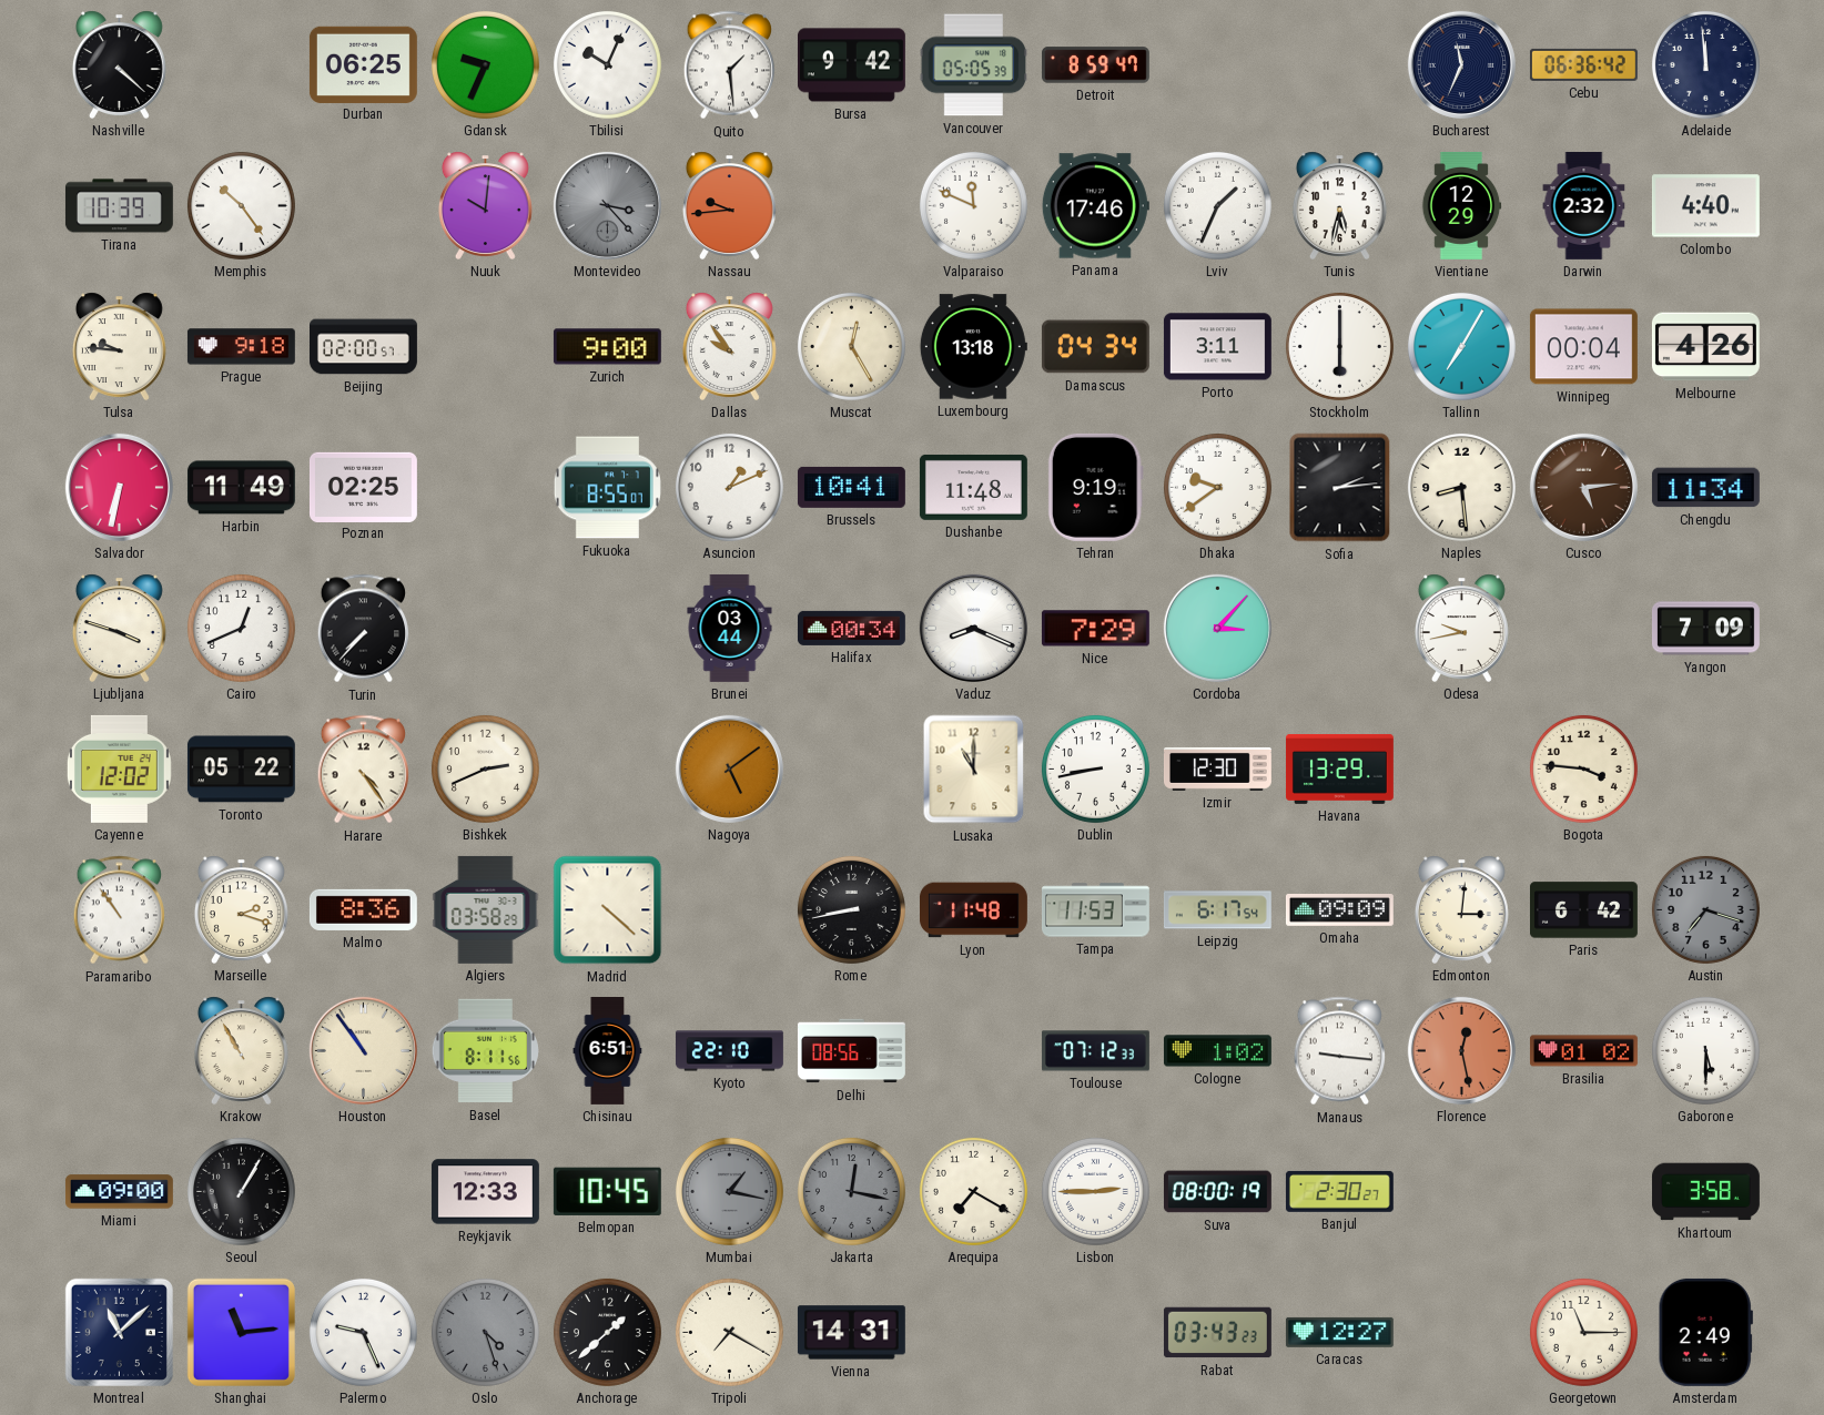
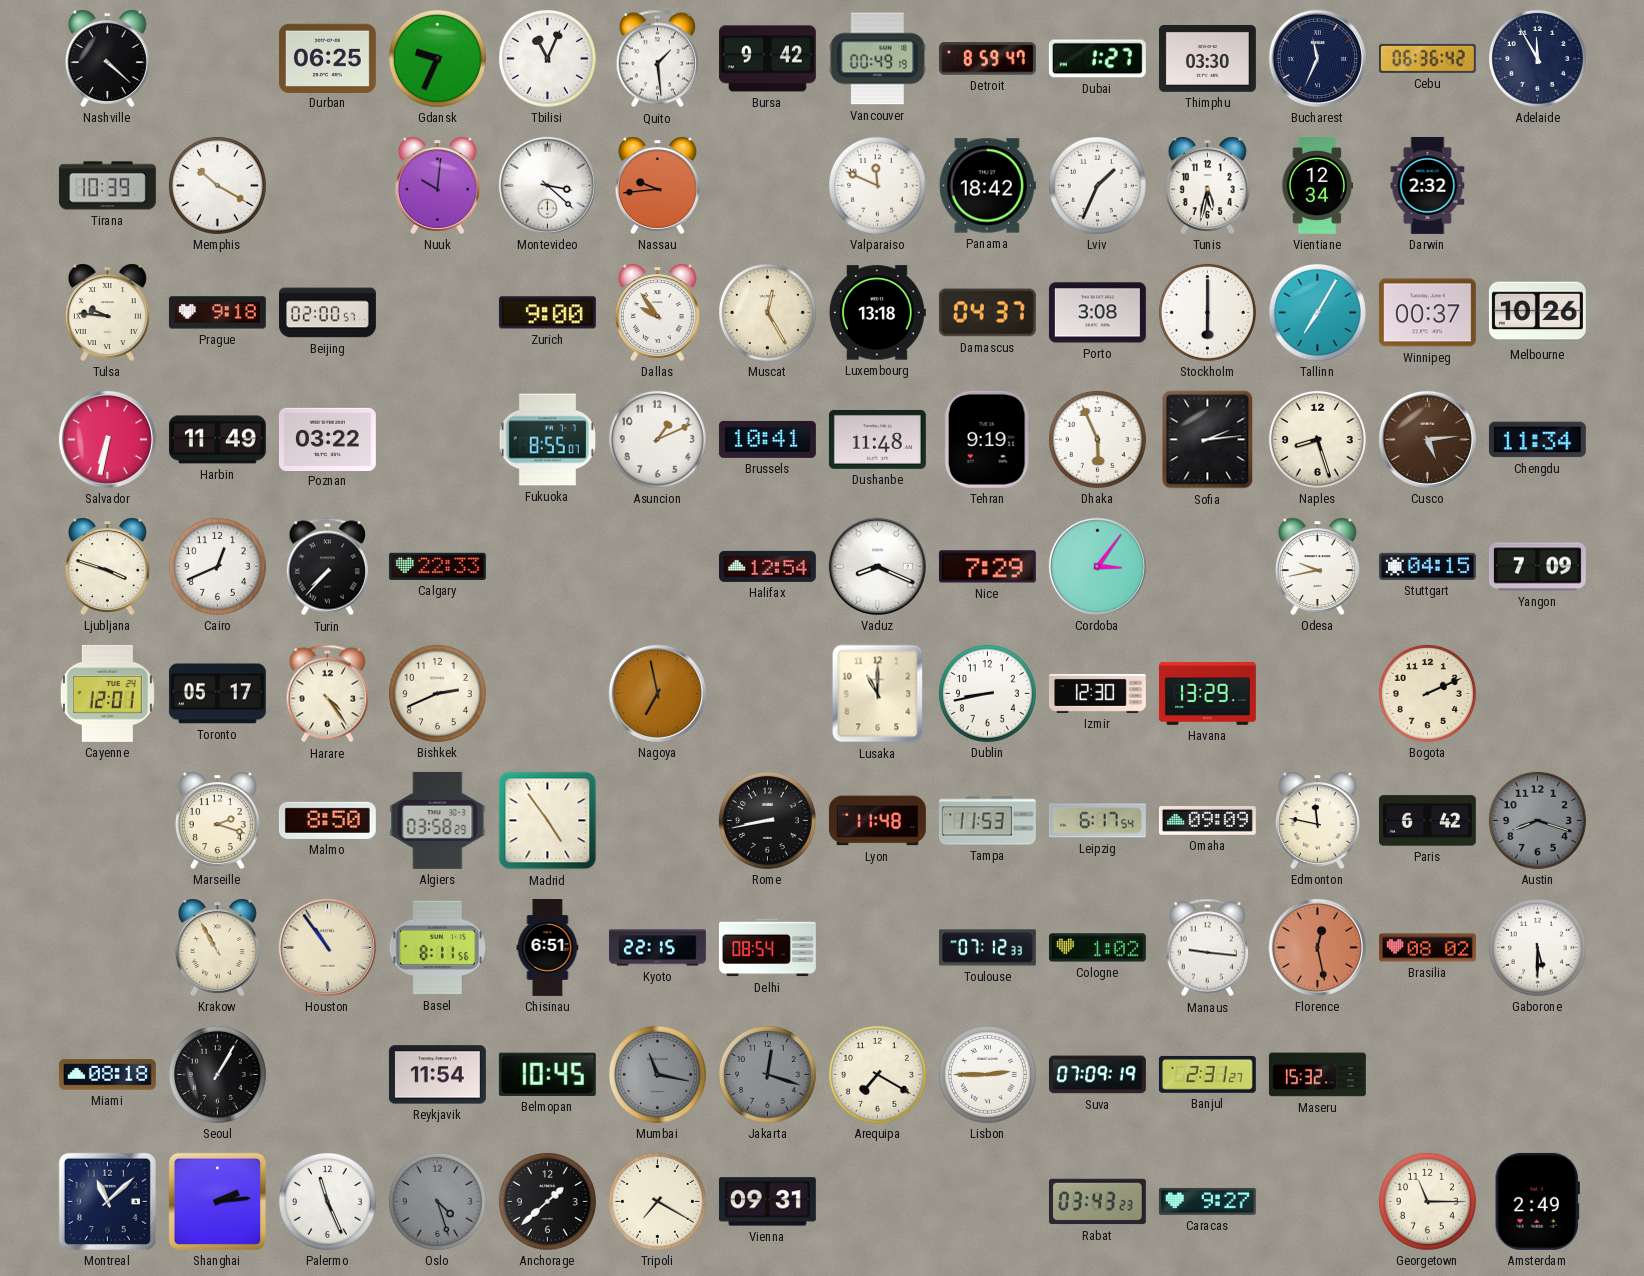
Tbilisi: 10:04 -> 11:04 (547, 58)
Vancouver: 05:05 -> 00:49 (878, 59)
Dubai: none -> 1:27 (1097, 59)
Thimphu: none -> 03:30 (1207, 58)
Adelaide: 11:59 -> 11:55 (1537, 58)
Memphis: 10:24 -> 10:20 (217, 185)
Montevideo: 3:23 -> 3:22 (547, 185)
Montevideo dial: grey -> white (547, 185)
Panama: 17:46 -> 18:42 (987, 186)
Vientiane: 12:29 -> 12:34 (1317, 185)
Colombo: 4:40 -> none (1705, 206)
Damascus: 04:34 -> 04:37 (987, 313)
Porto: 3:11 -> 3:08 (1097, 313)
Winnipeg: 00:04 -> 00:37 (1427, 313)
Melbourne: 4:26 -> 10:26 (1537, 313)
Poznan: 02:25 -> 03:22 (327, 439)
Dhaka: 9:39 -> 5:56 (1097, 439)
Naples: 8:29 -> 8:27 (1317, 439)
Calgary: none -> 22:33 (437, 566)
Brunei: 03:44 -> none (730, 628)
Halifax: 00:34 -> 12:54 (767, 566)
Cordoba: 3:07 -> 3:06 (1097, 566)
Stuttgart: none -> 04:15 (1427, 566)
Cayenne: 12:02 -> 12:01 (107, 693)
Toronto: 05:22 -> 05:17 (217, 694)
Nagoya: 5:09 -> 6:58 (657, 693)
Bogota: 3:46 -> 2:11 (1427, 693)
Paramaribo: 10:54 -> none (119, 910)
Malmo: 8:36 -> 8:50 (327, 820)
Madrid: 4:22 -> 4:54 (548, 821)
Edmonton: 3:01 -> 11:47 (1317, 820)
Austin: 7:18 -> 8:18 (1537, 820)
Kyoto: 22:10 -> 22:15 (657, 948)
Delhi: 08:56 -> 08:54 (767, 948)
Brasilia: 01:02 -> 08:02 (1427, 948)
Miami: 09:00 -> 08:18 (107, 1075)
Reykjavik: 12:33 -> 11:54 (437, 1075)
Mumbai: 1:17 -> 11:17 (657, 1074)
Jakarta: 12:17 -> 12:18 (767, 1074)
Suva: 08:00 -> 07:09 (1097, 1075)
Banjul: 2:30 -> 2:31 (1207, 1074)
Maseru: none -> 15:32 (1317, 1075)
Khartoum: 3:58 -> none (1705, 1192)
Shanghai: 11:14 -> 2:14 (217, 1201)
Palermo: 9:26 -> 11:26 (327, 1201)
Vienna: 14:31 -> 09:31 (767, 1202)
Caracas: 12:27 -> 9:27 (1207, 1201)
